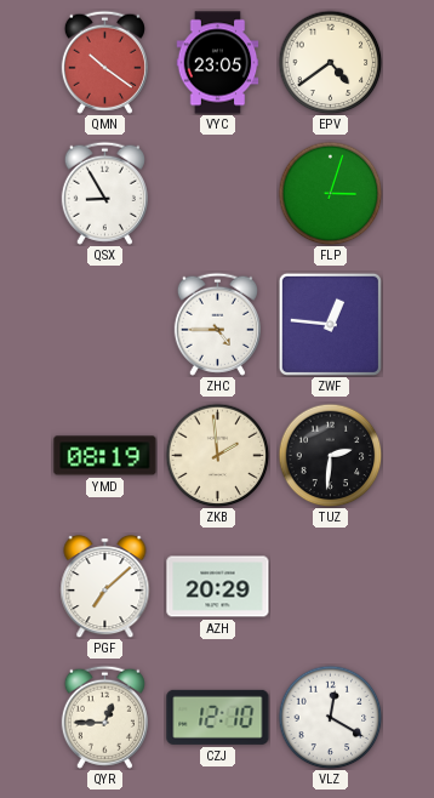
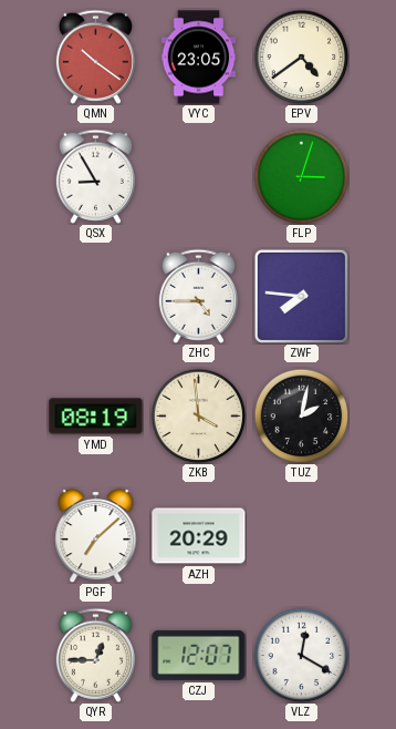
ZWF: 12:46 -> 7:46 (301, 296)
ZKB: 1:59 -> 3:59 (198, 415)
TUZ: 2:31 -> 2:02 (301, 415)
CZJ: 12:10 -> 12:07 (199, 655)
